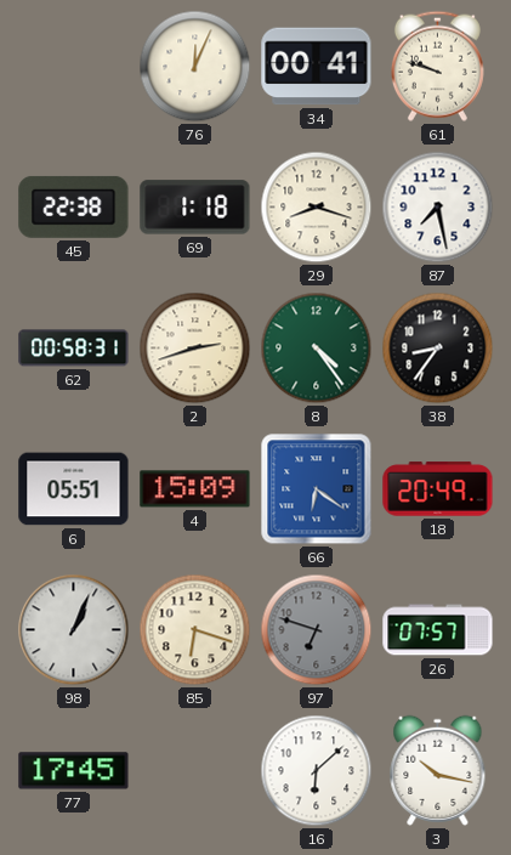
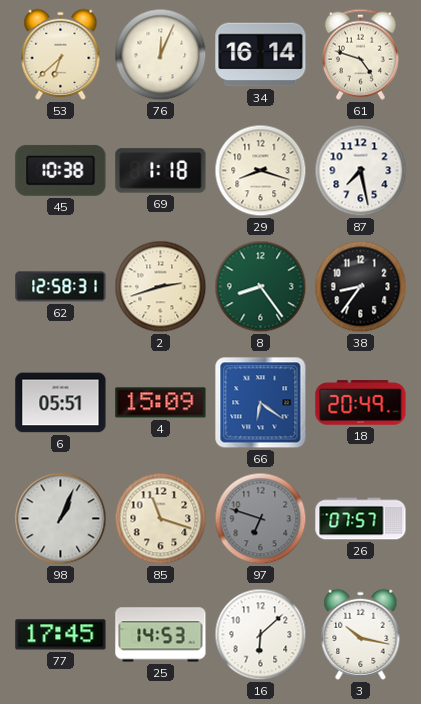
53: none -> 6:38 (61, 54)
34: 00:41 -> 16:14 (261, 55)
61: 9:48 -> 4:48 (360, 54)
45: 22:38 -> 10:38 (61, 170)
62: 00:58 -> 12:58 (61, 287)
8: 4:24 -> 8:24 (261, 287)
85: 6:18 -> 11:18 (161, 519)
25: none -> 14:53 (161, 635)
